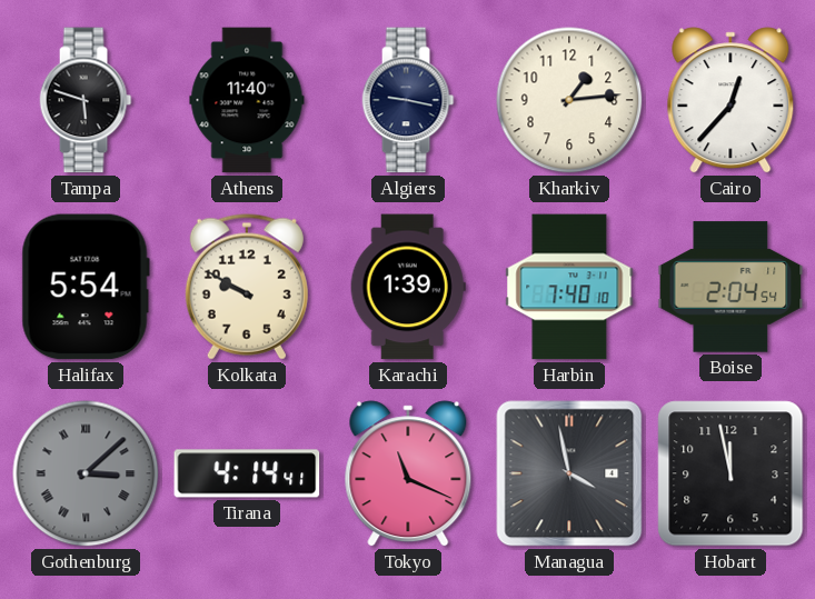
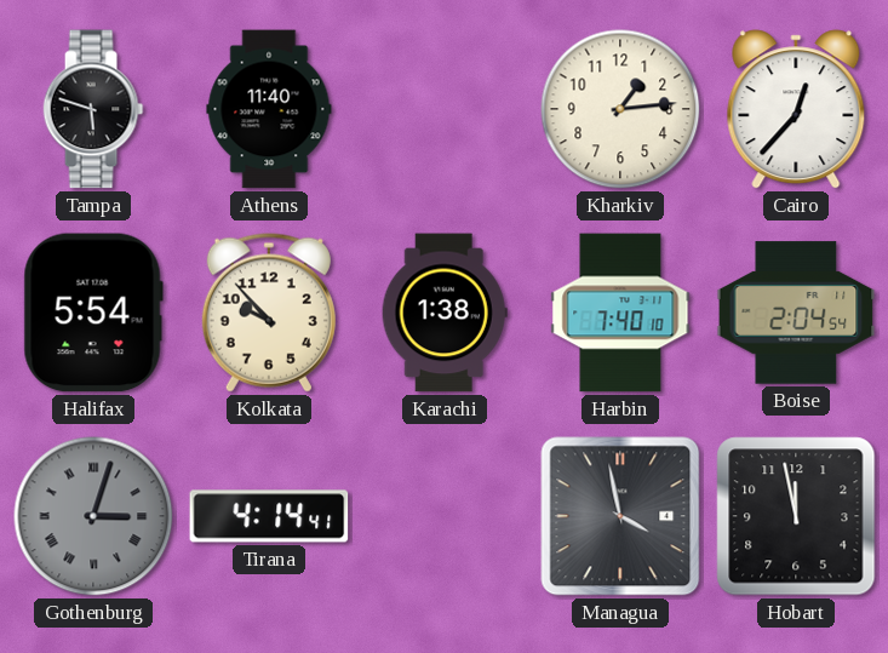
Algiers: 9:17 -> none (408, 100)
Kolkata: 9:50 -> 9:53 (269, 313)
Karachi: 1:39 -> 1:38 (445, 313)
Gothenburg: 3:08 -> 3:03 (93, 516)
Tokyo: 11:19 -> none (408, 473)
